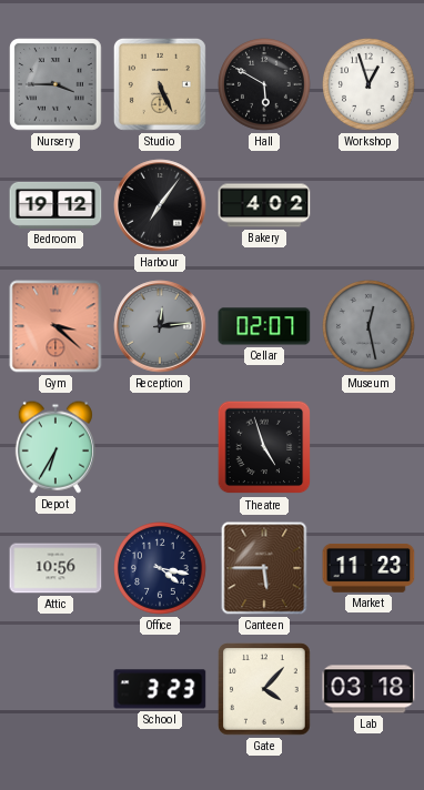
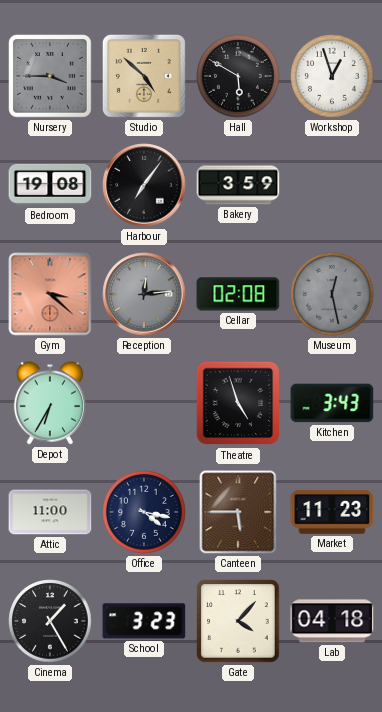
Studio: 5:26 -> 4:52 (144, 76)
Bedroom: 19:12 -> 19:08 (50, 185)
Bakery: 4:02 -> 3:59 (238, 185)
Cellar: 02:07 -> 02:08 (238, 294)
Kitchen: none -> 3:43 (332, 403)
Attic: 10:56 -> 11:00 (50, 512)
Cinema: none -> 1:25 (50, 621)
Lab: 03:18 -> 04:18 (332, 621)
